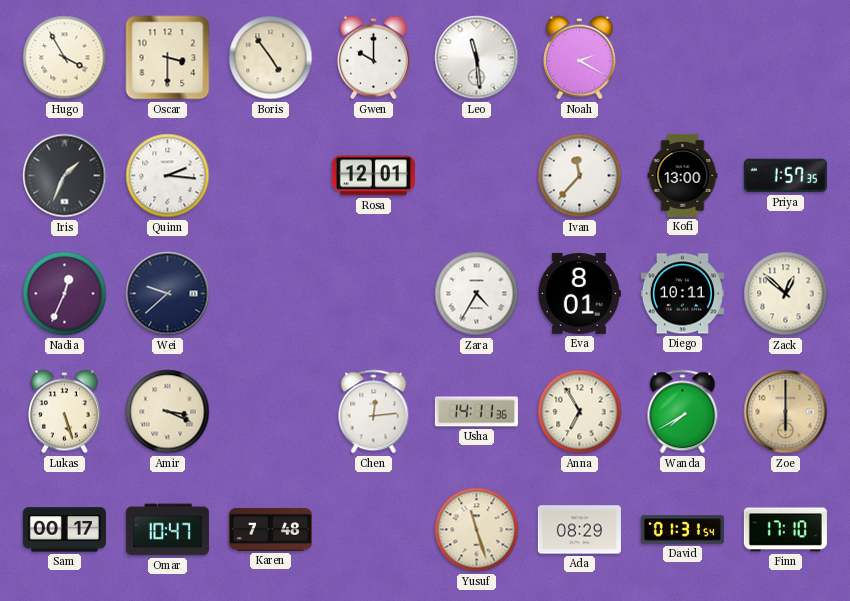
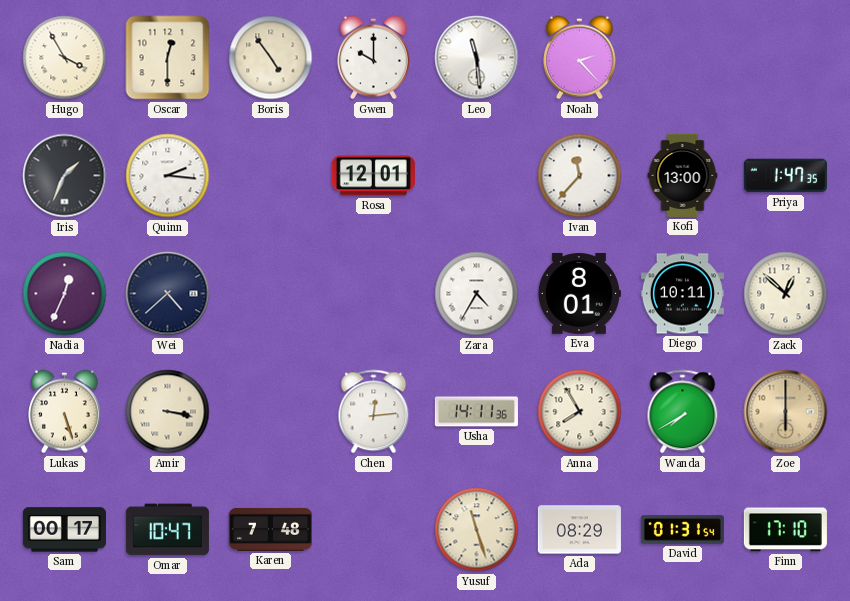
Oscar: 3:30 -> 12:30 (168, 58)
Noah: 2:20 -> 2:23 (579, 58)
Priya: 1:57 -> 1:47 (785, 176)
Wei: 9:38 -> 4:38 (168, 294)
Amir: 3:19 -> 3:17 (168, 412)
Anna: 6:55 -> 7:55 (580, 412)
